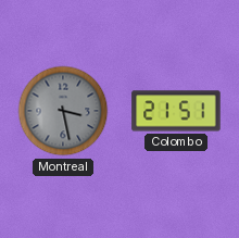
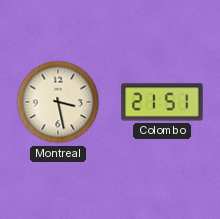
Montreal dial: grey -> cream (58, 102)
